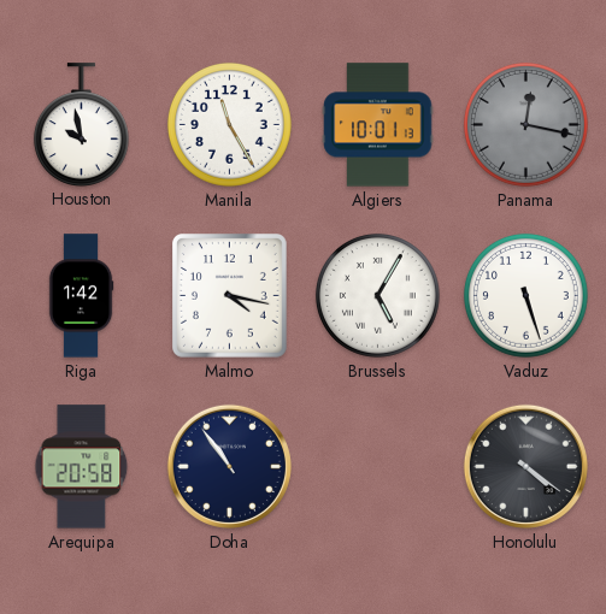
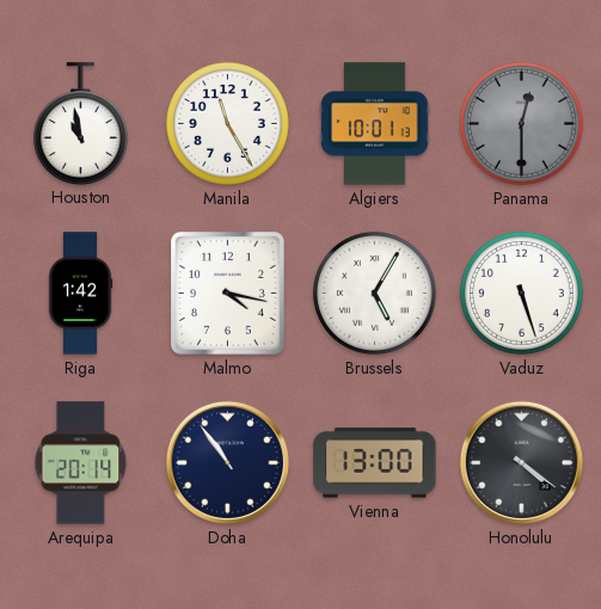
Houston: 9:58 -> 10:58 (80, 123)
Panama: 12:17 -> 12:30 (521, 123)
Arequipa: 20:58 -> 20:14 (81, 463)
Vienna: none -> 13:00 (375, 463)
